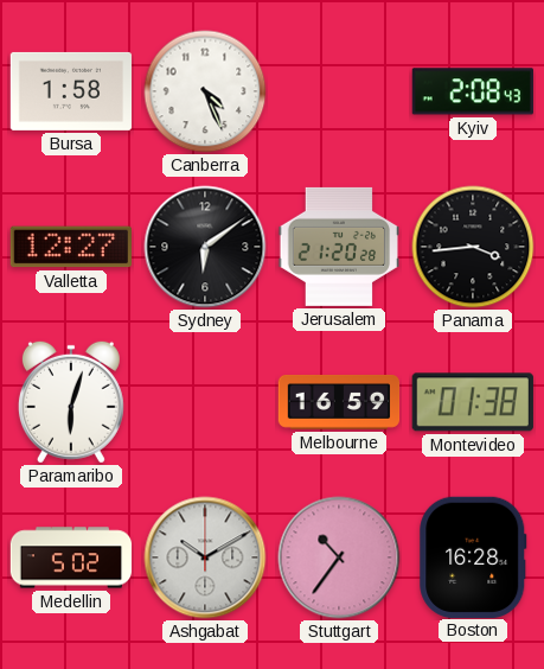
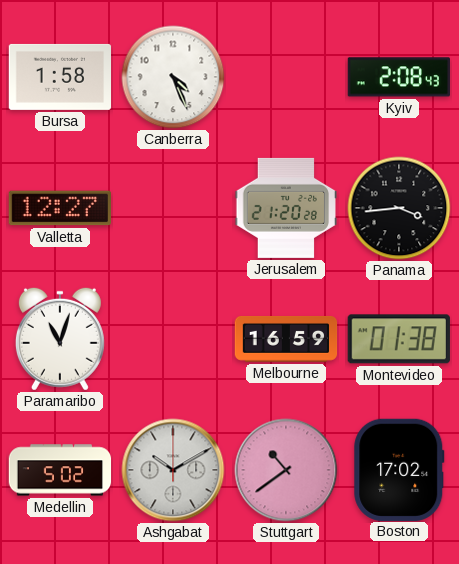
Sydney: 6:09 -> none (205, 247)
Paramaribo: 6:03 -> 11:03 (60, 339)
Stuttgart: 10:36 -> 10:39 (286, 470)
Boston: 16:28 -> 17:02 (399, 469)
